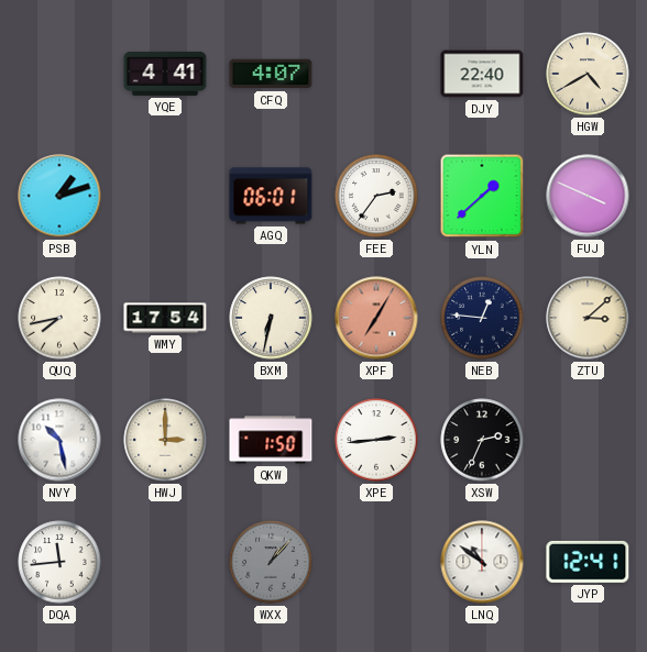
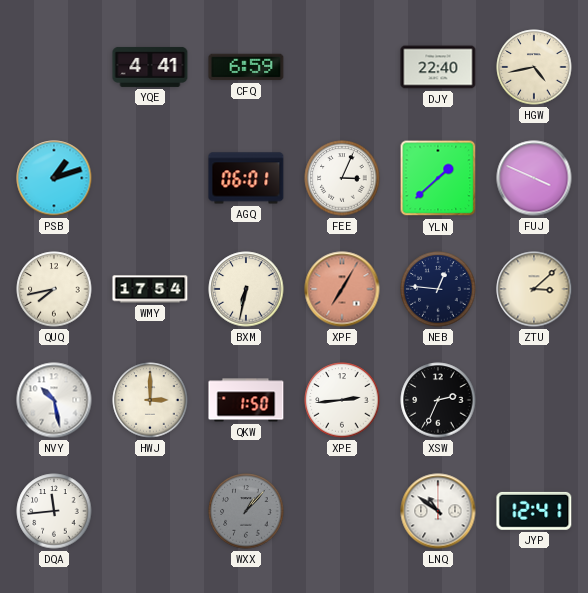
CFQ: 4:07 -> 6:59 (246, 67)
HGW: 4:40 -> 4:43 (534, 67)
FEE: 2:36 -> 3:04 (342, 178)
